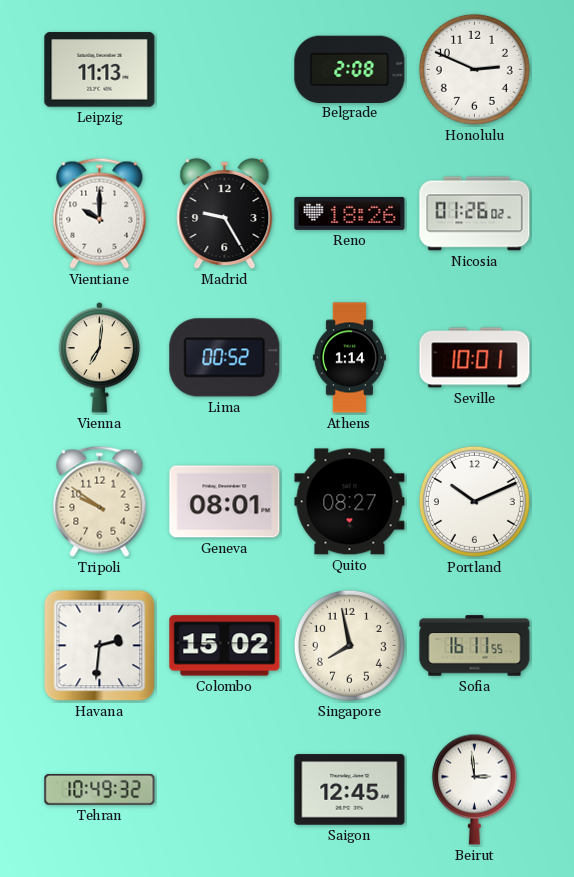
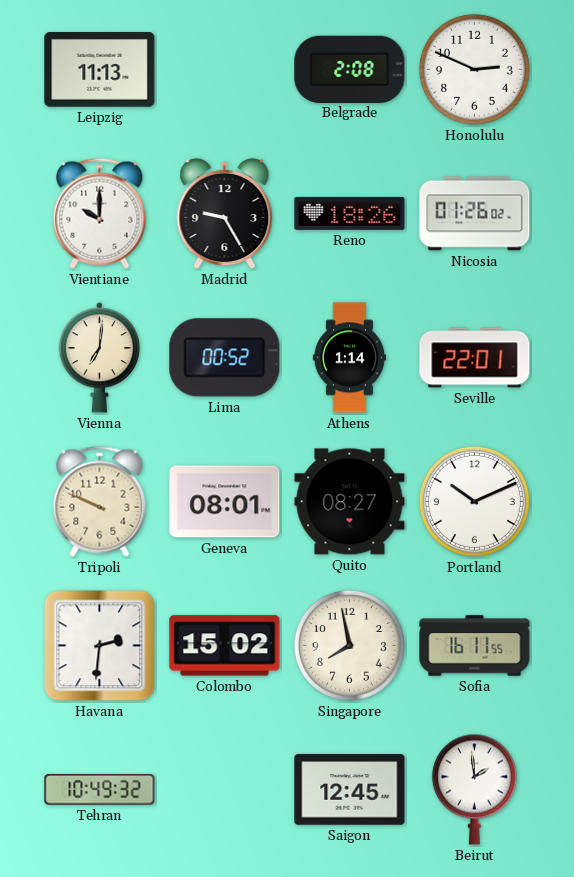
Seville: 10:01 -> 22:01 (475, 358)
Tripoli: 9:51 -> 9:49 (100, 501)
Beirut: 2:59 -> 1:59 (474, 789)
